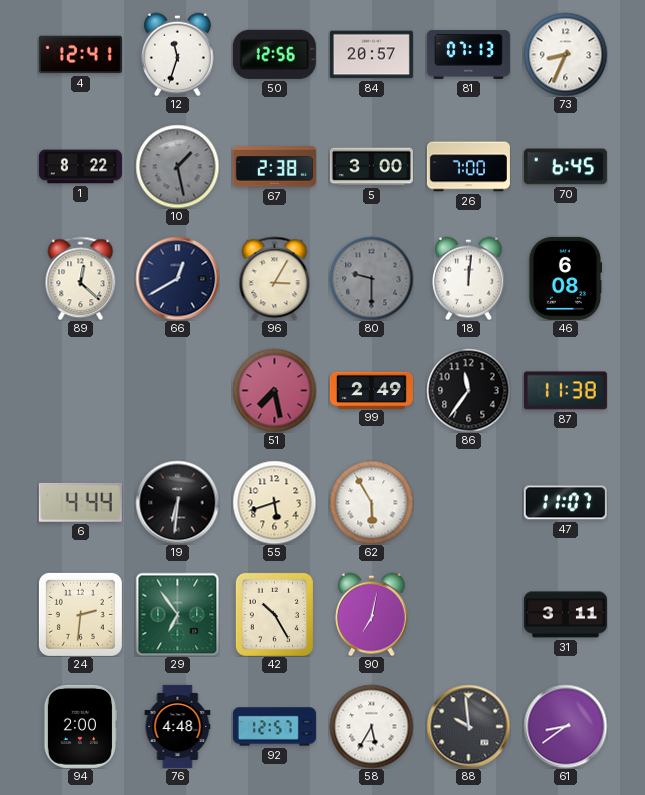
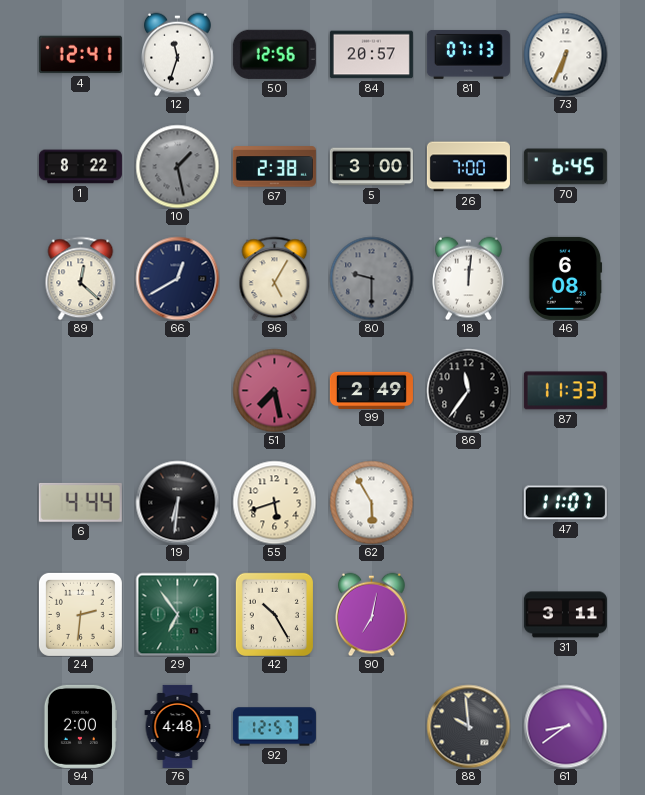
73: 8:34 -> 6:34 (565, 54)
96: 3:05 -> 5:05 (275, 278)
87: 11:38 -> 11:33 (565, 391)
58: 5:35 -> none (371, 726)
